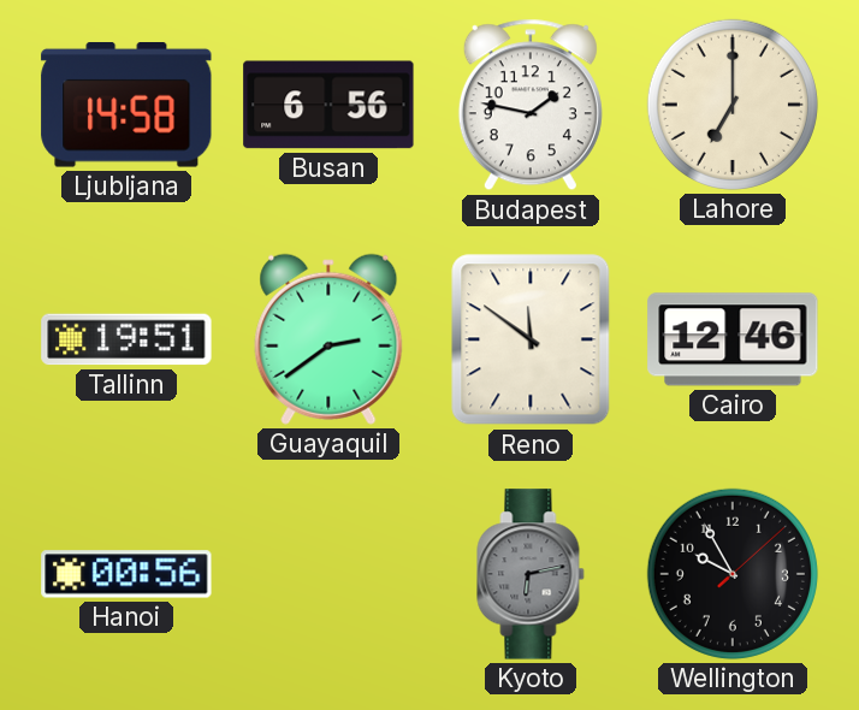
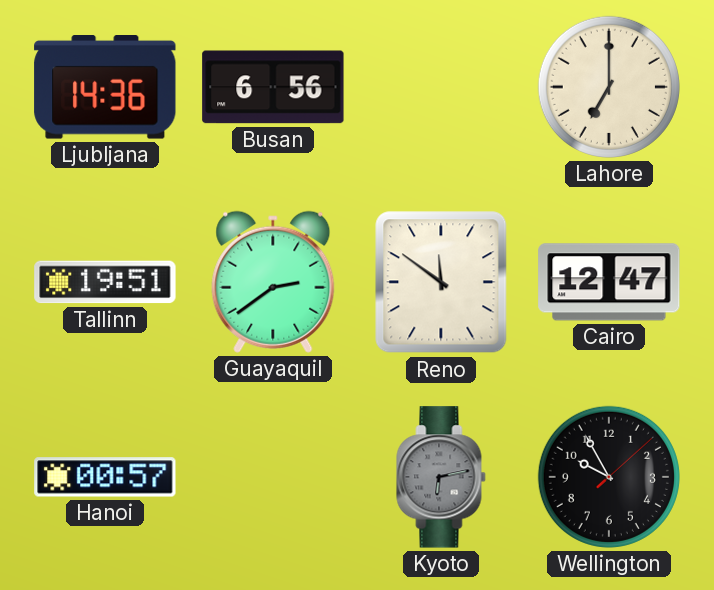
Ljubljana: 14:58 -> 14:36 (105, 88)
Budapest: 1:47 -> none (531, 105)
Cairo: 12:46 -> 12:47 (609, 282)
Hanoi: 00:56 -> 00:57 (105, 477)
